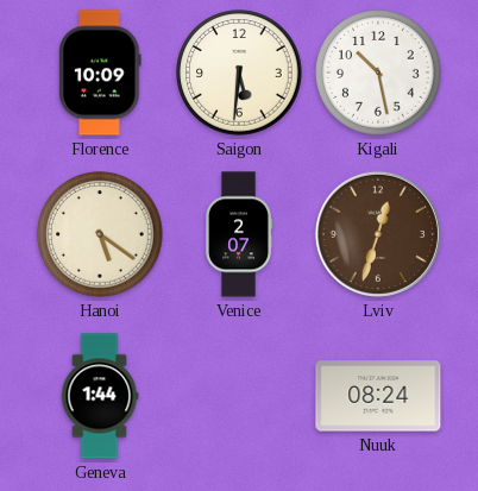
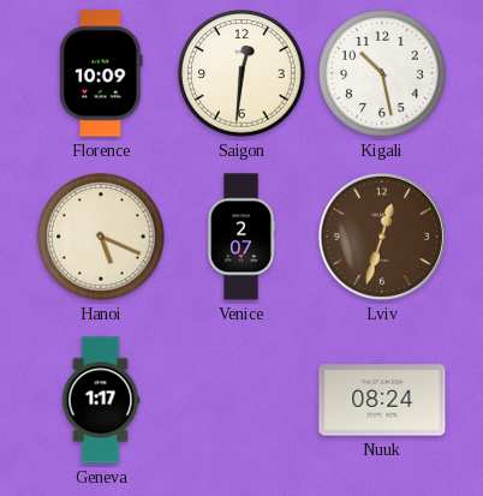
Saigon: 5:31 -> 12:31 (241, 73)
Hanoi: 5:21 -> 5:19 (101, 237)
Geneva: 1:44 -> 1:17 (101, 400)
